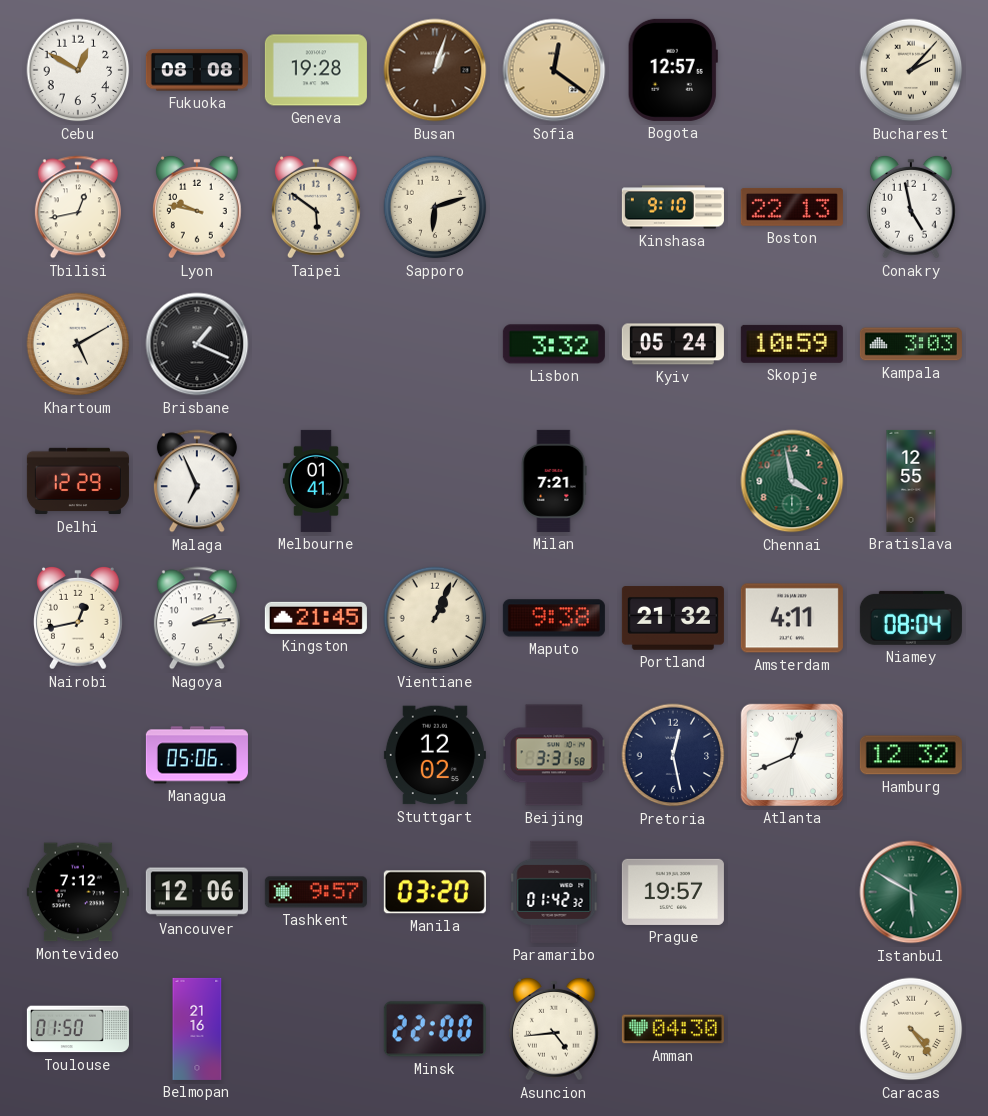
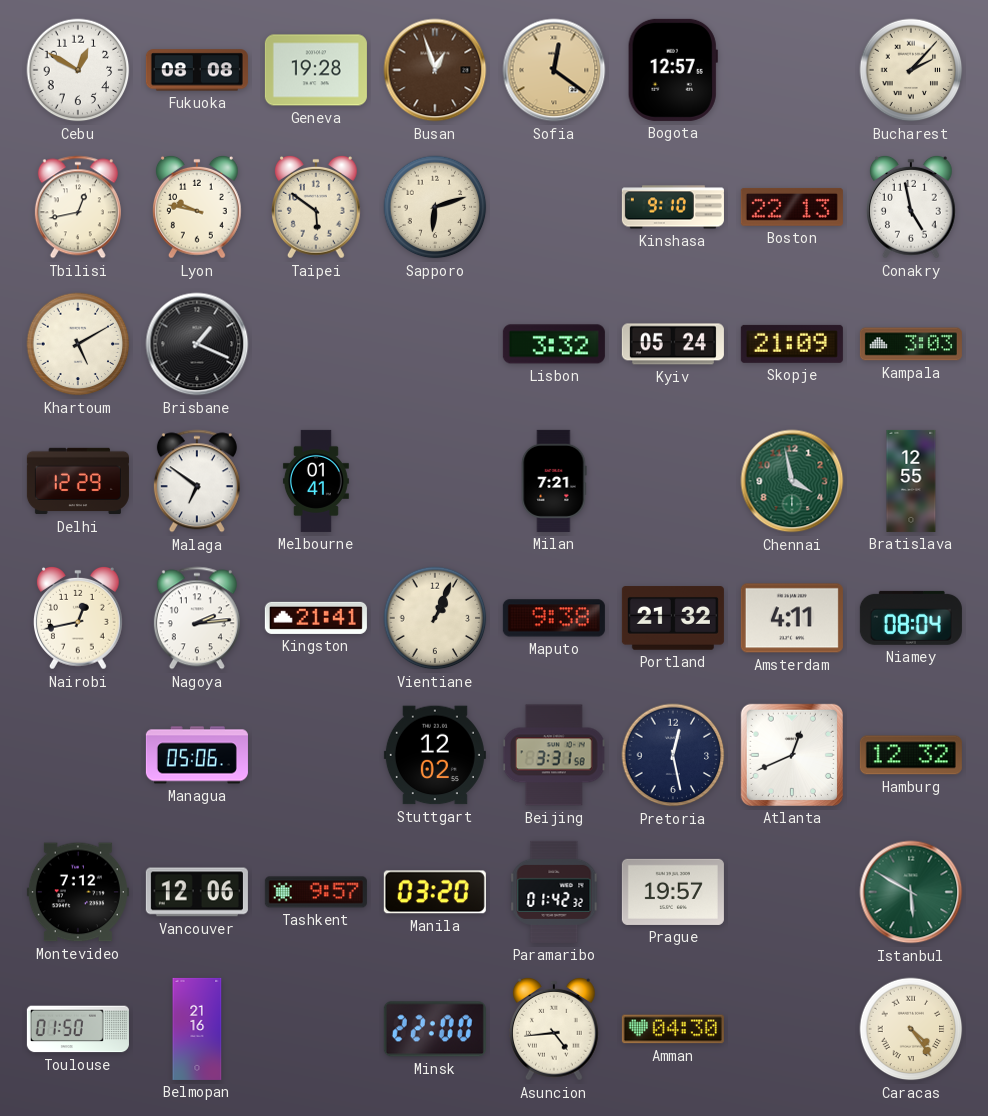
Busan: 1:03 -> 12:57 (435, 70)
Skopje: 10:59 -> 21:09 (792, 344)
Malaga: 6:56 -> 6:51 (197, 481)
Kingston: 21:45 -> 21:41 (316, 618)
